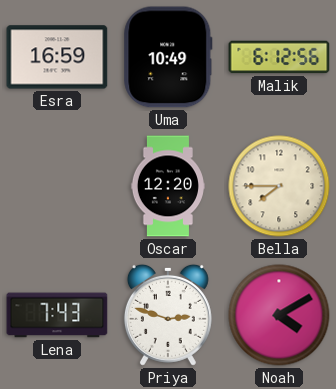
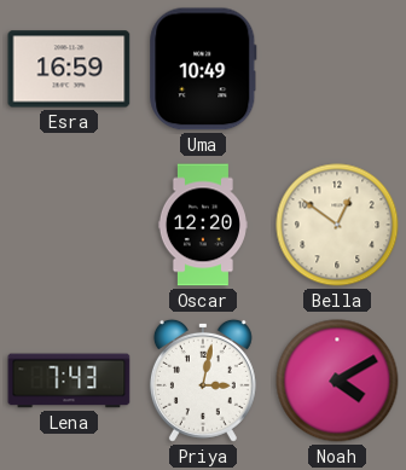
Malik: 6:12 -> none (279, 57)
Bella: 7:45 -> 12:51 (337, 225)
Priya: 2:48 -> 3:02 (203, 381)
